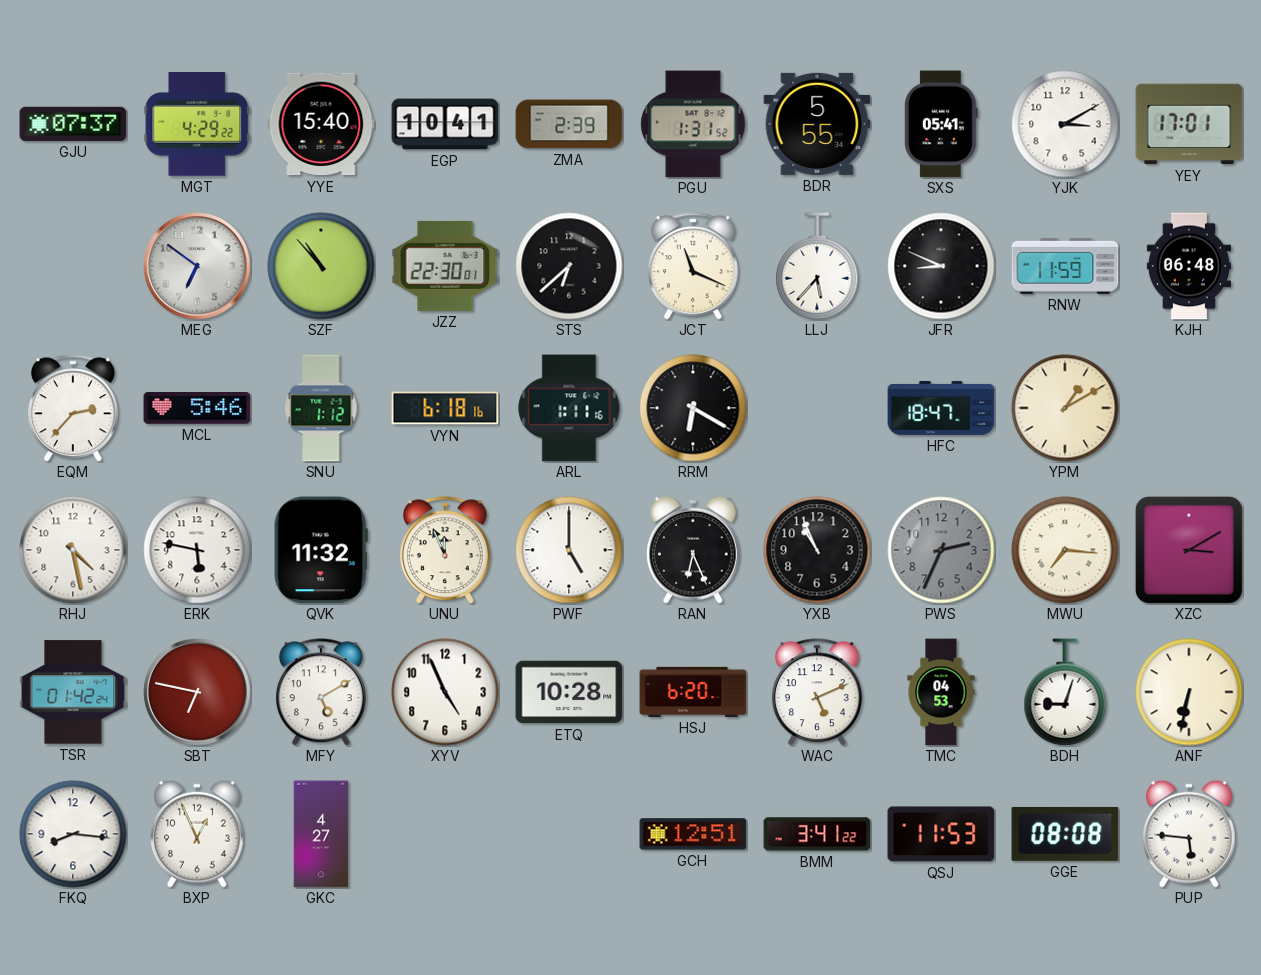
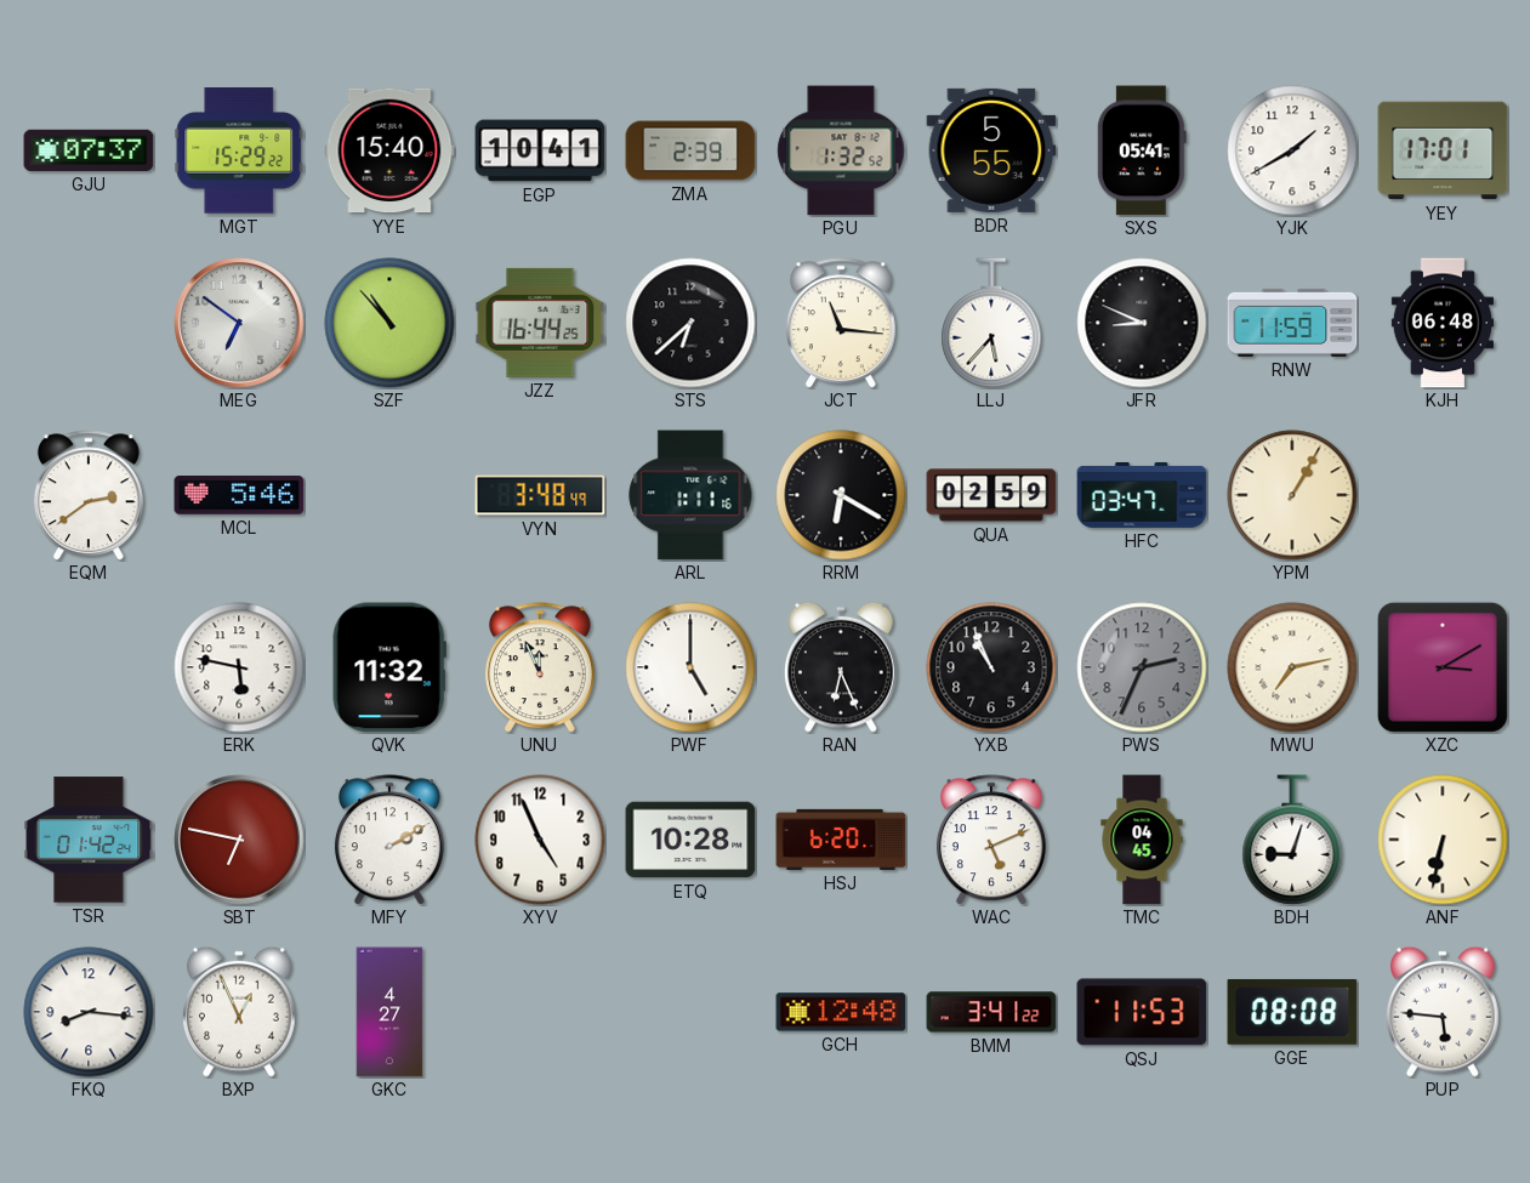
MGT: 4:29 -> 15:29 (239, 150)
PGU: 1:31 -> 1:32 (841, 150)
YJK: 3:10 -> 1:40 (1292, 150)
JZZ: 22:30 -> 16:44 (540, 323)
JCT: 11:19 -> 11:16 (841, 323)
EQM: 2:37 -> 2:39 (89, 495)
SNU: 1:12 -> none (321, 408)
VYN: 6:18 -> 3:48 (540, 495)
QUA: none -> 02:59 (991, 495)
HFC: 18:47 -> 03:47 (1142, 495)
YPM: 1:10 -> 1:05 (1292, 495)
RHJ: 4:28 -> none (73, 550)
MWU: 7:16 -> 7:13 (1292, 667)
MFY: 5:10 -> 2:10 (389, 840)
TMC: 04:53 -> 04:45 (1142, 840)
GCH: 12:51 -> 12:48 (841, 1012)
